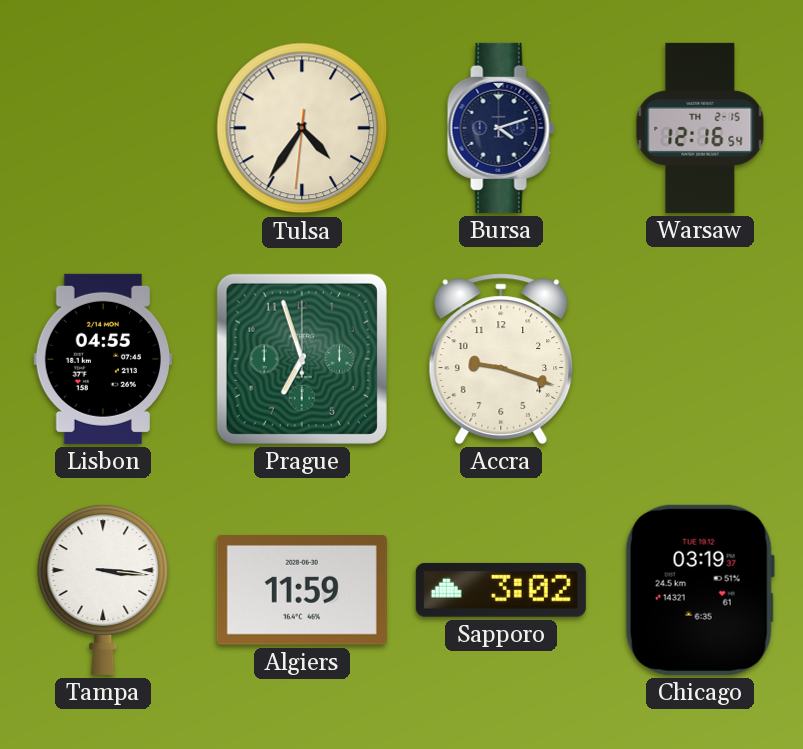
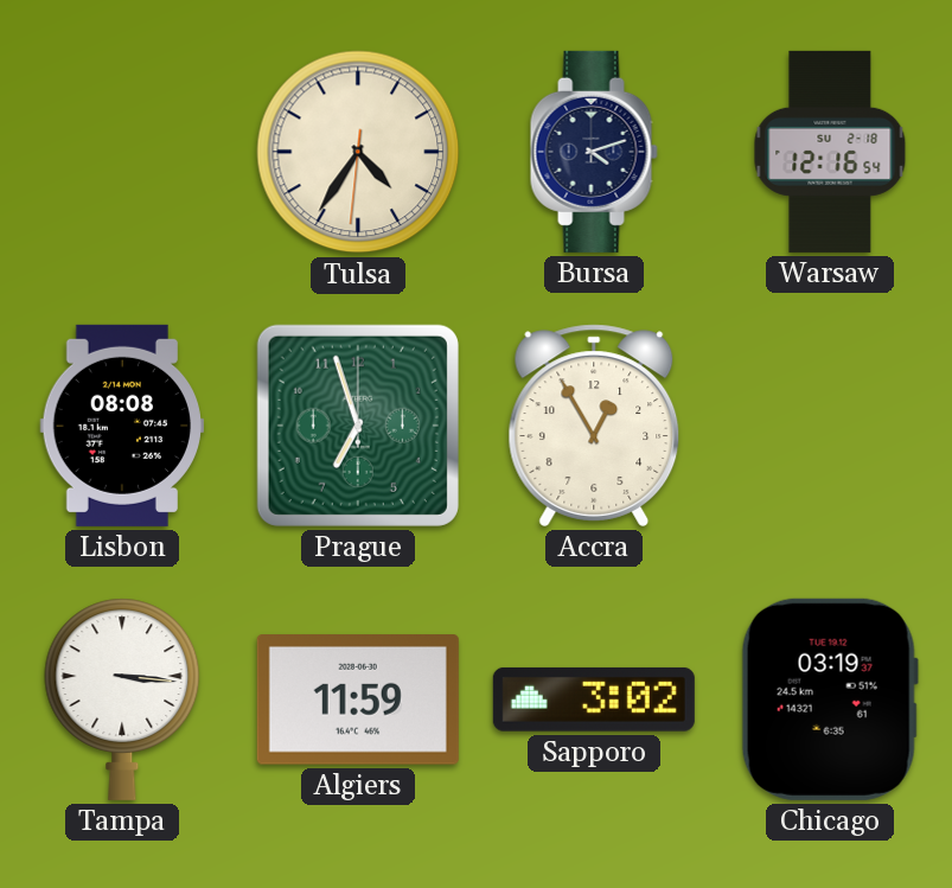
Warsaw date: TH 2-15 -> SU 2-18 (830, 152)
Lisbon: 04:55 -> 08:08 (122, 426)
Accra: 9:18 -> 12:55 (594, 426)
